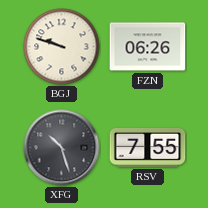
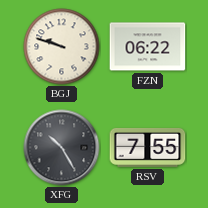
FZN: 06:26 -> 06:22 (148, 47)
XFG: 10:27 -> 10:25 (62, 148)
